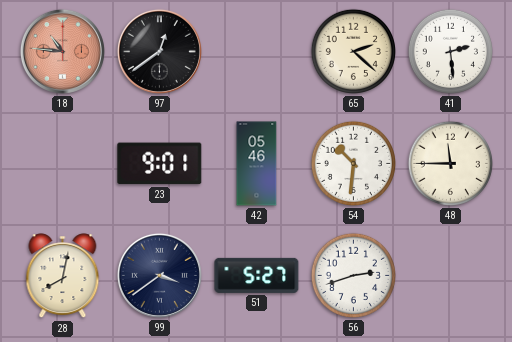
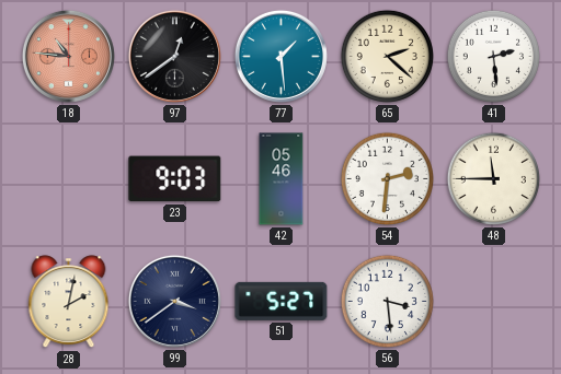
77: none -> 1:29 (280, 56)
23: 9:01 -> 9:03 (175, 179)
54: 10:31 -> 2:31 (387, 178)
28: 8:02 -> 2:02 (69, 302)
56: 2:42 -> 3:29 (387, 301)
